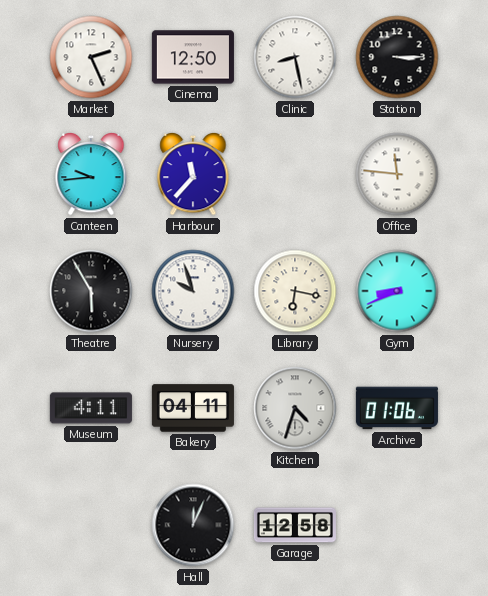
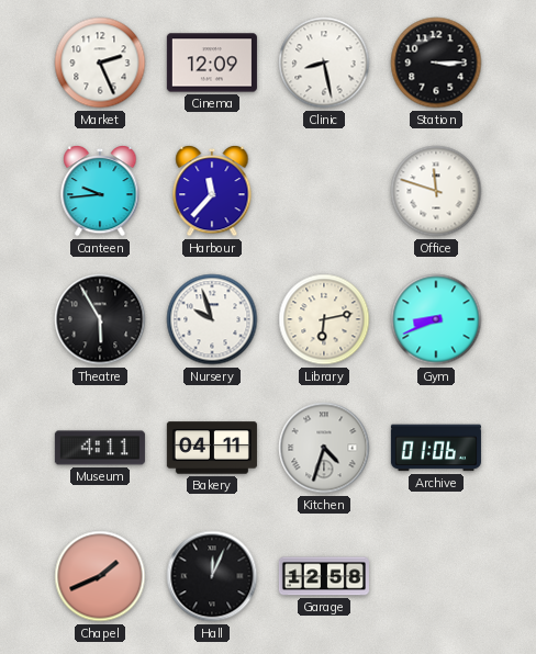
Cinema: 12:50 -> 12:09 (212, 63)
Office: 11:46 -> 11:48 (436, 191)
Library: 6:17 -> 6:13 (324, 319)
Chapel: none -> 1:41 (100, 576)
